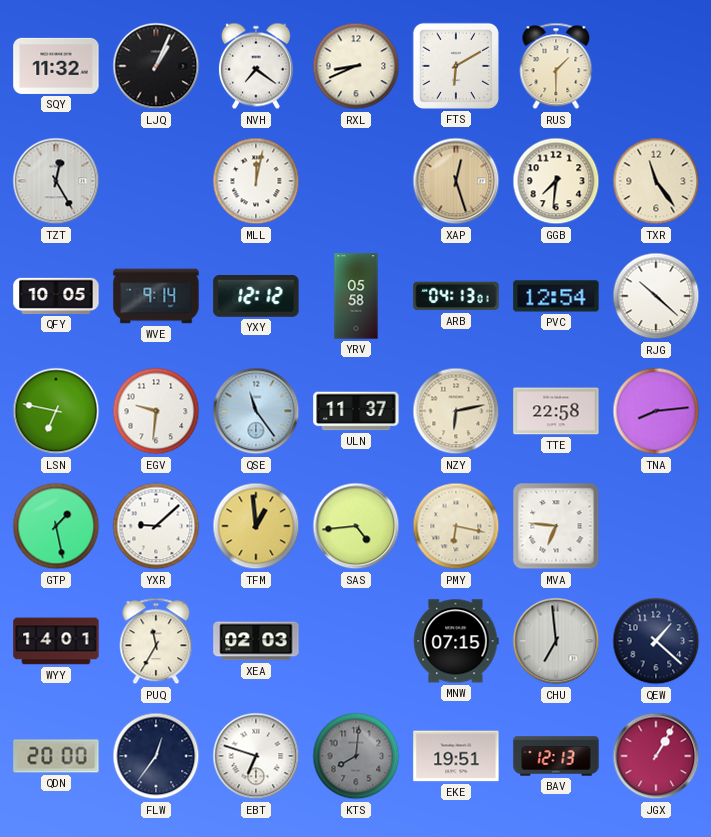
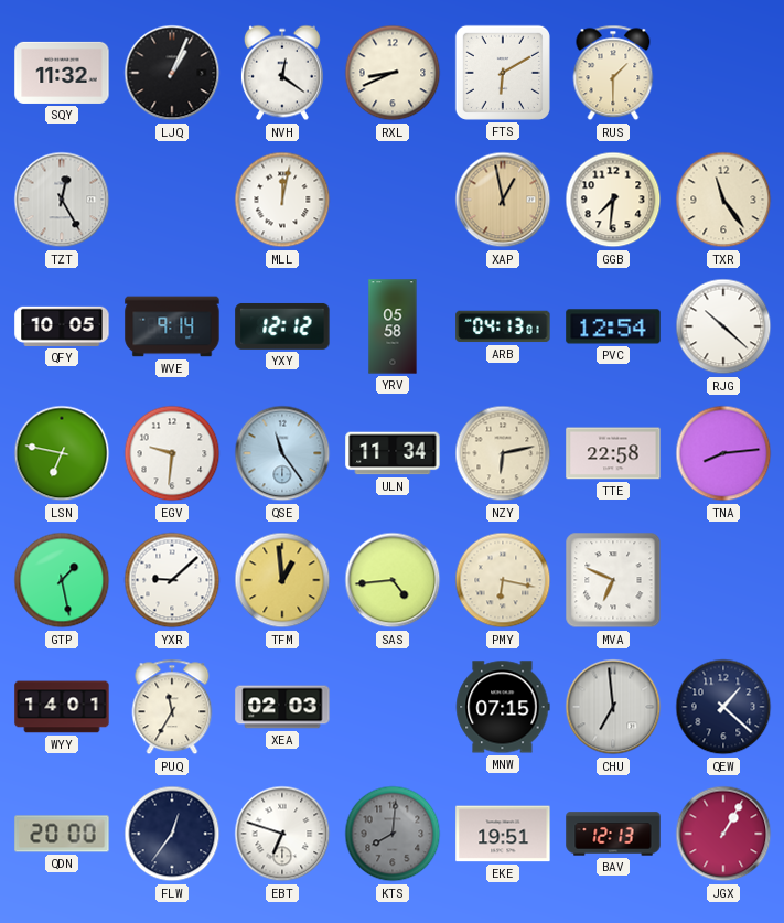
NVH: 7:21 -> 12:21 (282, 73)
XAP: 12:27 -> 12:58 (503, 200)
ULN: 11:37 -> 11:34 (393, 453)
MVA: 6:46 -> 6:49 (613, 580)
